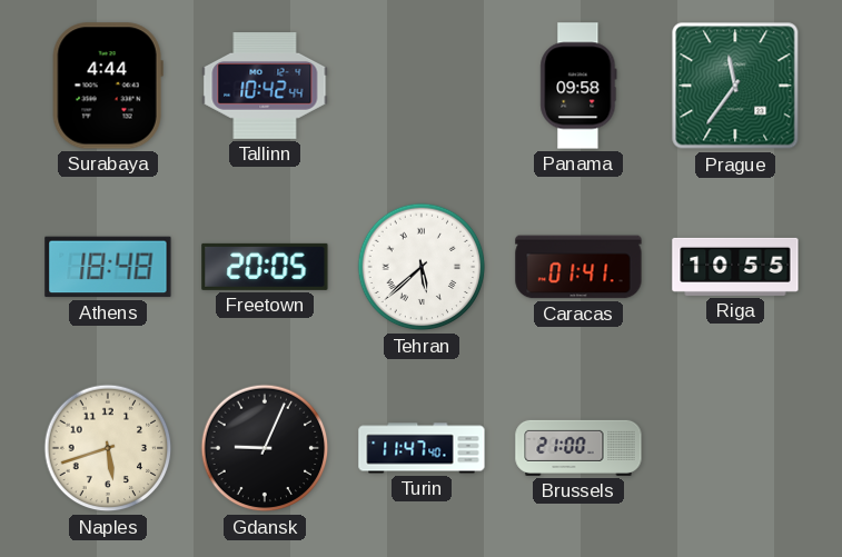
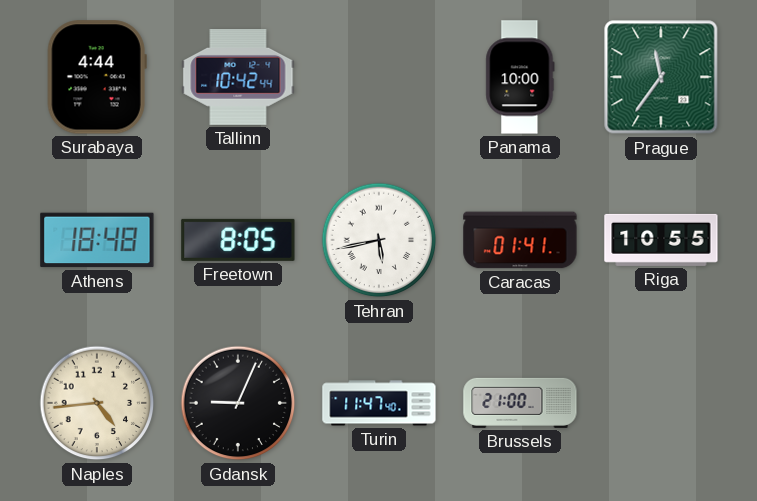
Panama: 09:58 -> 10:00 (520, 77)
Freetown: 20:05 -> 8:05 (238, 240)
Tehran: 5:38 -> 5:43 (379, 240)
Naples: 5:42 -> 4:44 (97, 403)
